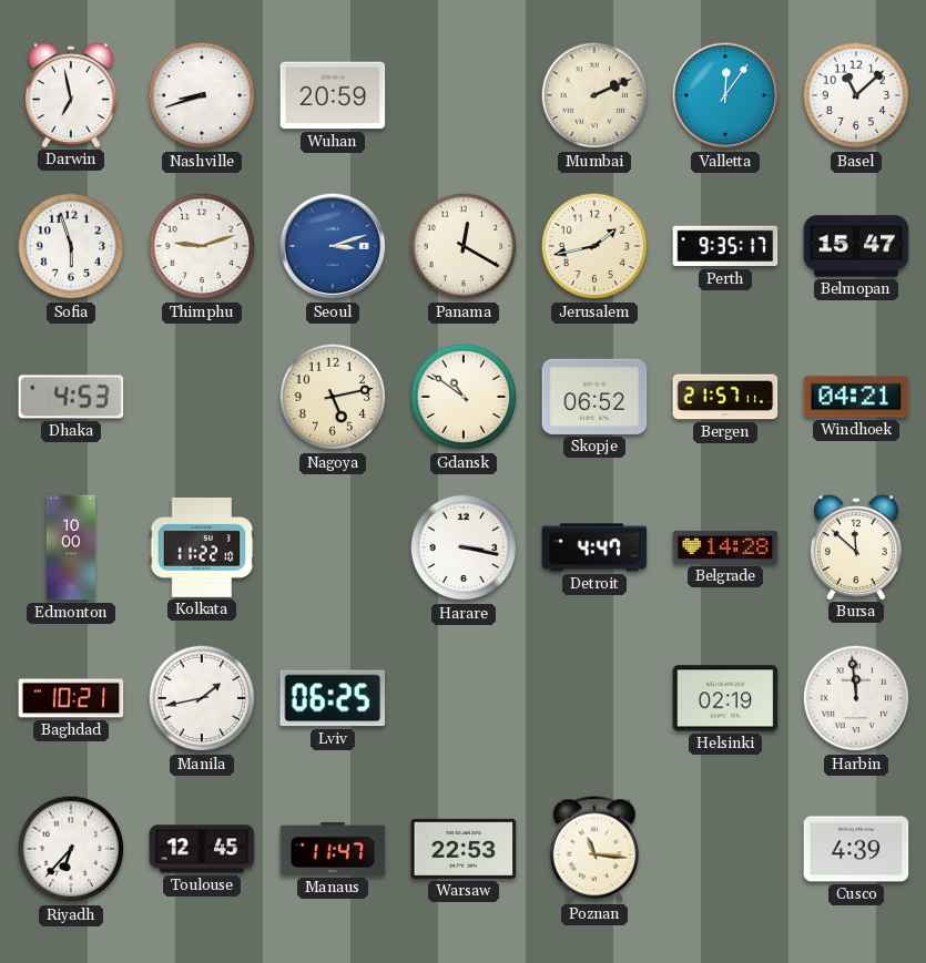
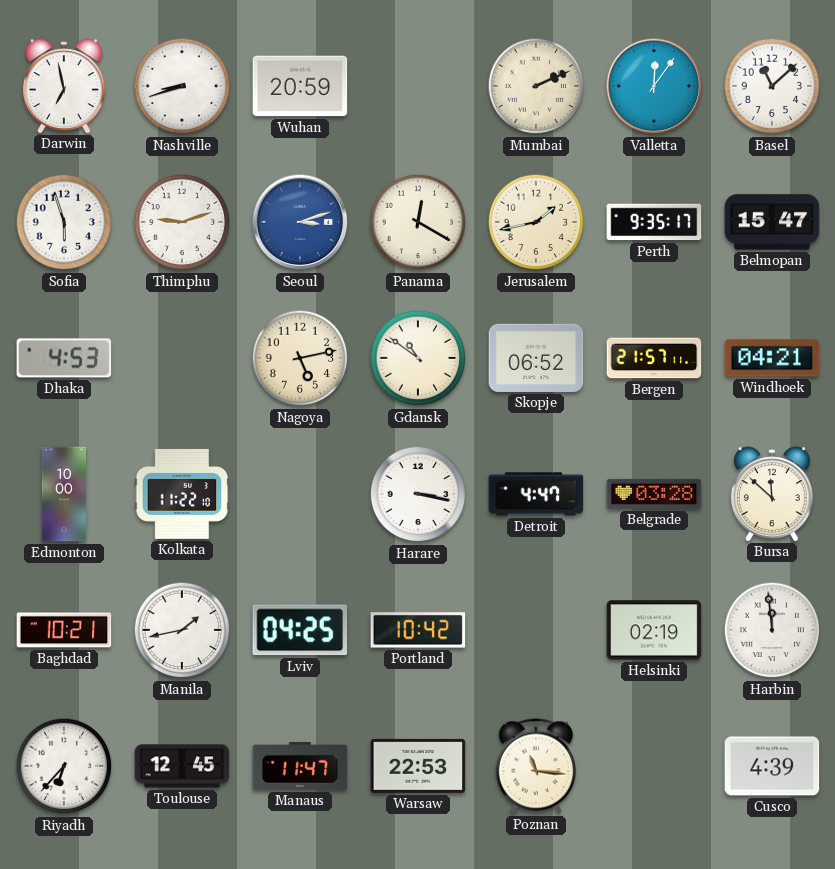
Belgrade: 14:28 -> 03:28 (654, 494)
Lviv: 06:25 -> 04:25 (300, 630)
Portland: none -> 10:42 (418, 630)
